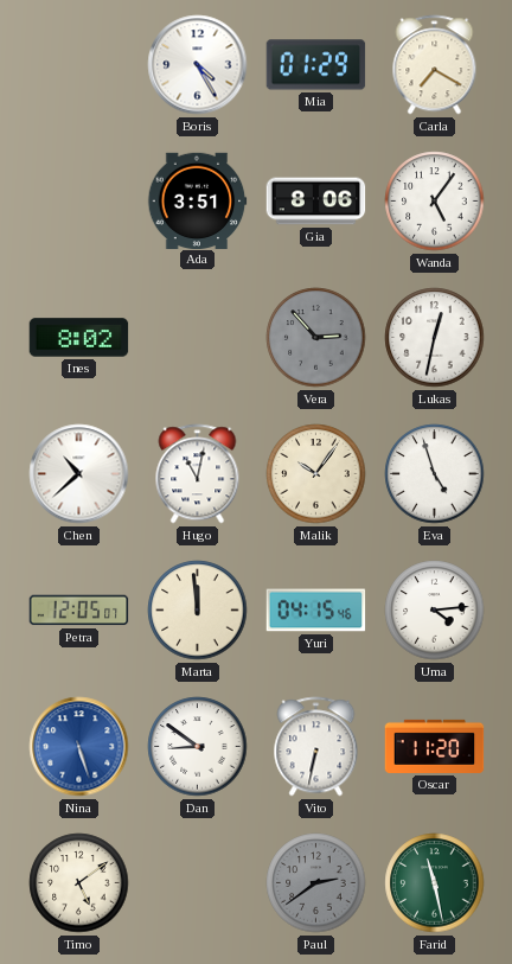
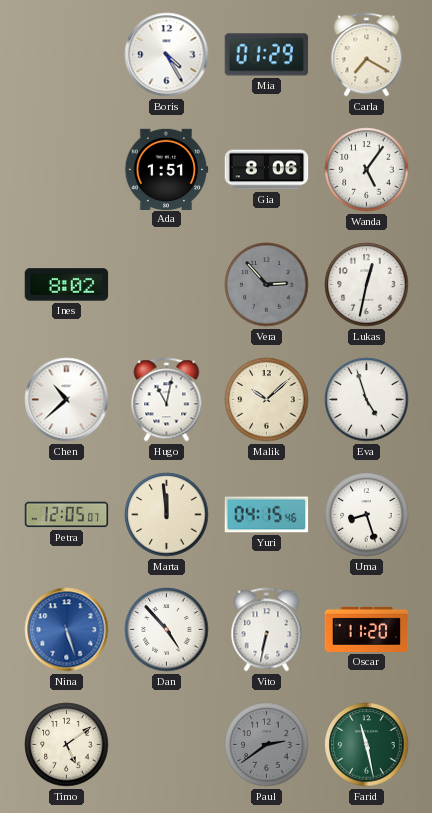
Ada: 3:51 -> 1:51 (166, 169)
Malik: 10:06 -> 10:08 (267, 400)
Uma: 4:14 -> 8:27 (367, 515)
Dan: 8:51 -> 4:53 (167, 630)
